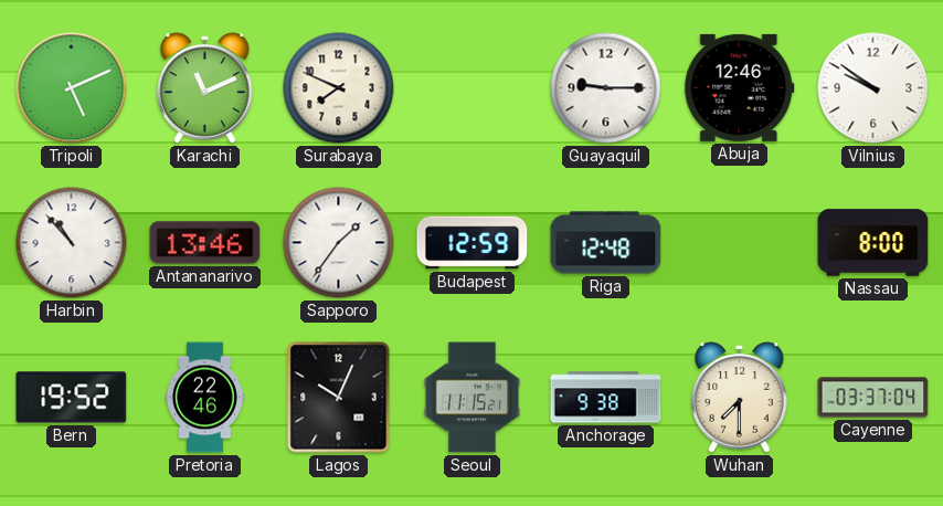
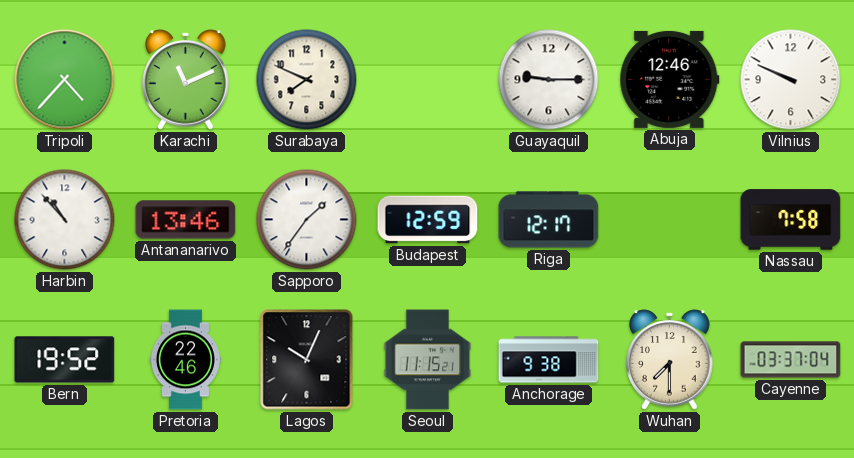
Tripoli: 5:11 -> 4:37 (65, 80)
Vilnius: 9:51 -> 9:49 (791, 80)
Riga: 12:48 -> 12:17 (549, 220)
Nassau: 8:00 -> 7:58 (791, 220)
